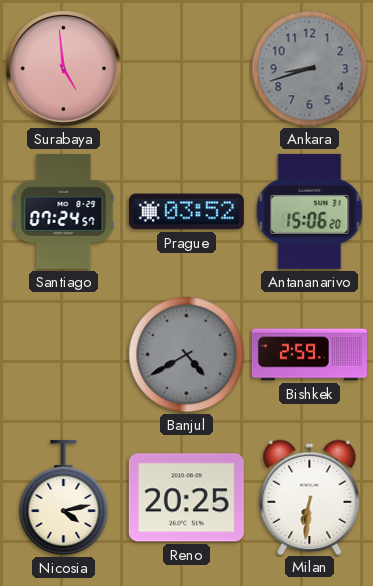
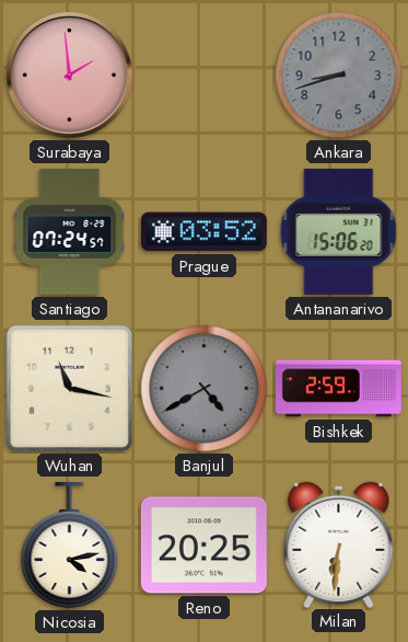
Surabaya: 4:59 -> 1:59 (70, 76)
Wuhan: none -> 11:17 (69, 388)
